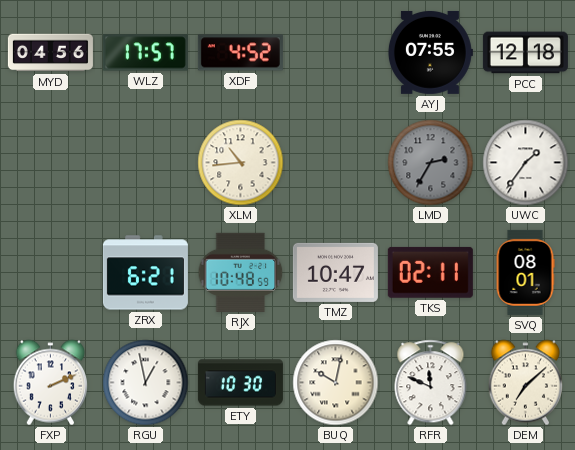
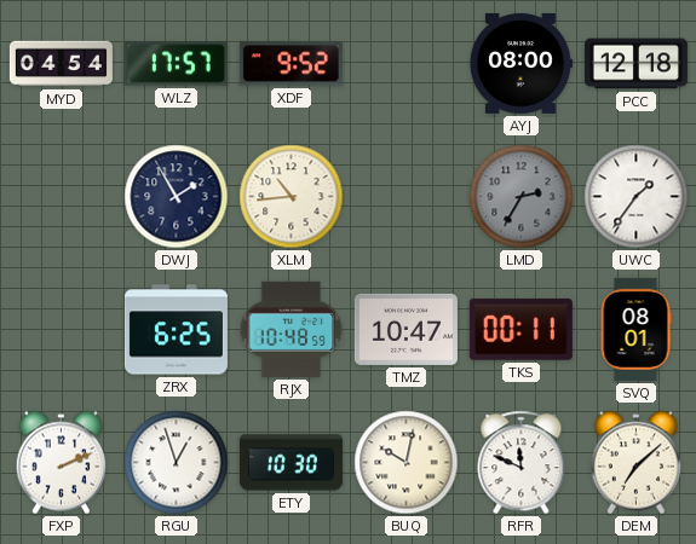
MYD: 04:56 -> 04:54 (61, 64)
XDF: 4:52 -> 9:52 (291, 64)
AYJ: 07:55 -> 08:00 (520, 63)
DWJ: none -> 1:55 (177, 197)
ZRX: 6:21 -> 6:25 (176, 330)
TKS: 02:11 -> 00:11 (520, 329)
RGU: 12:58 -> 12:57 (177, 463)
